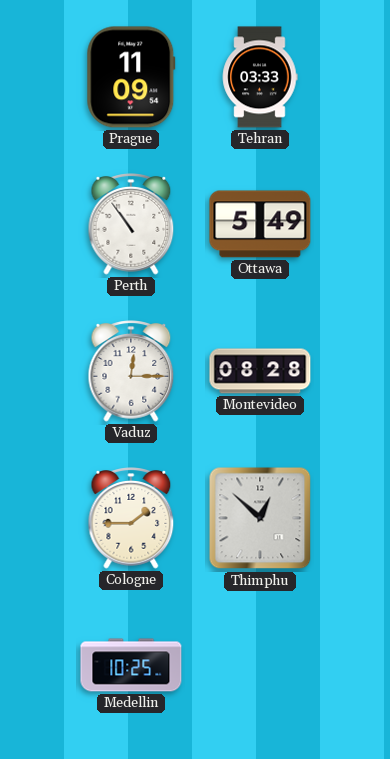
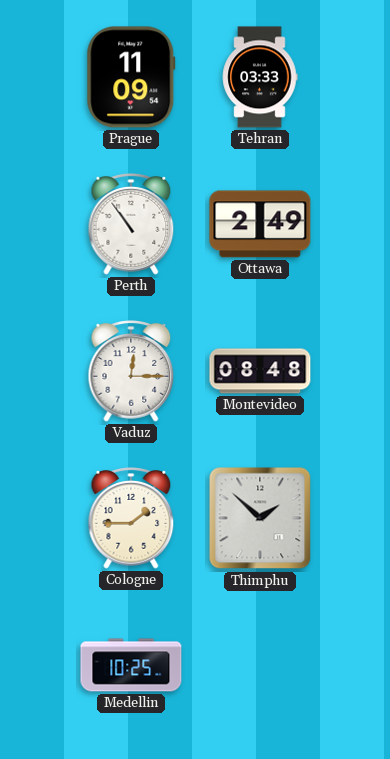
Ottawa: 5:49 -> 2:49 (260, 224)
Montevideo: 08:28 -> 08:48 (260, 371)
Thimphu: 12:52 -> 1:52 (260, 518)
